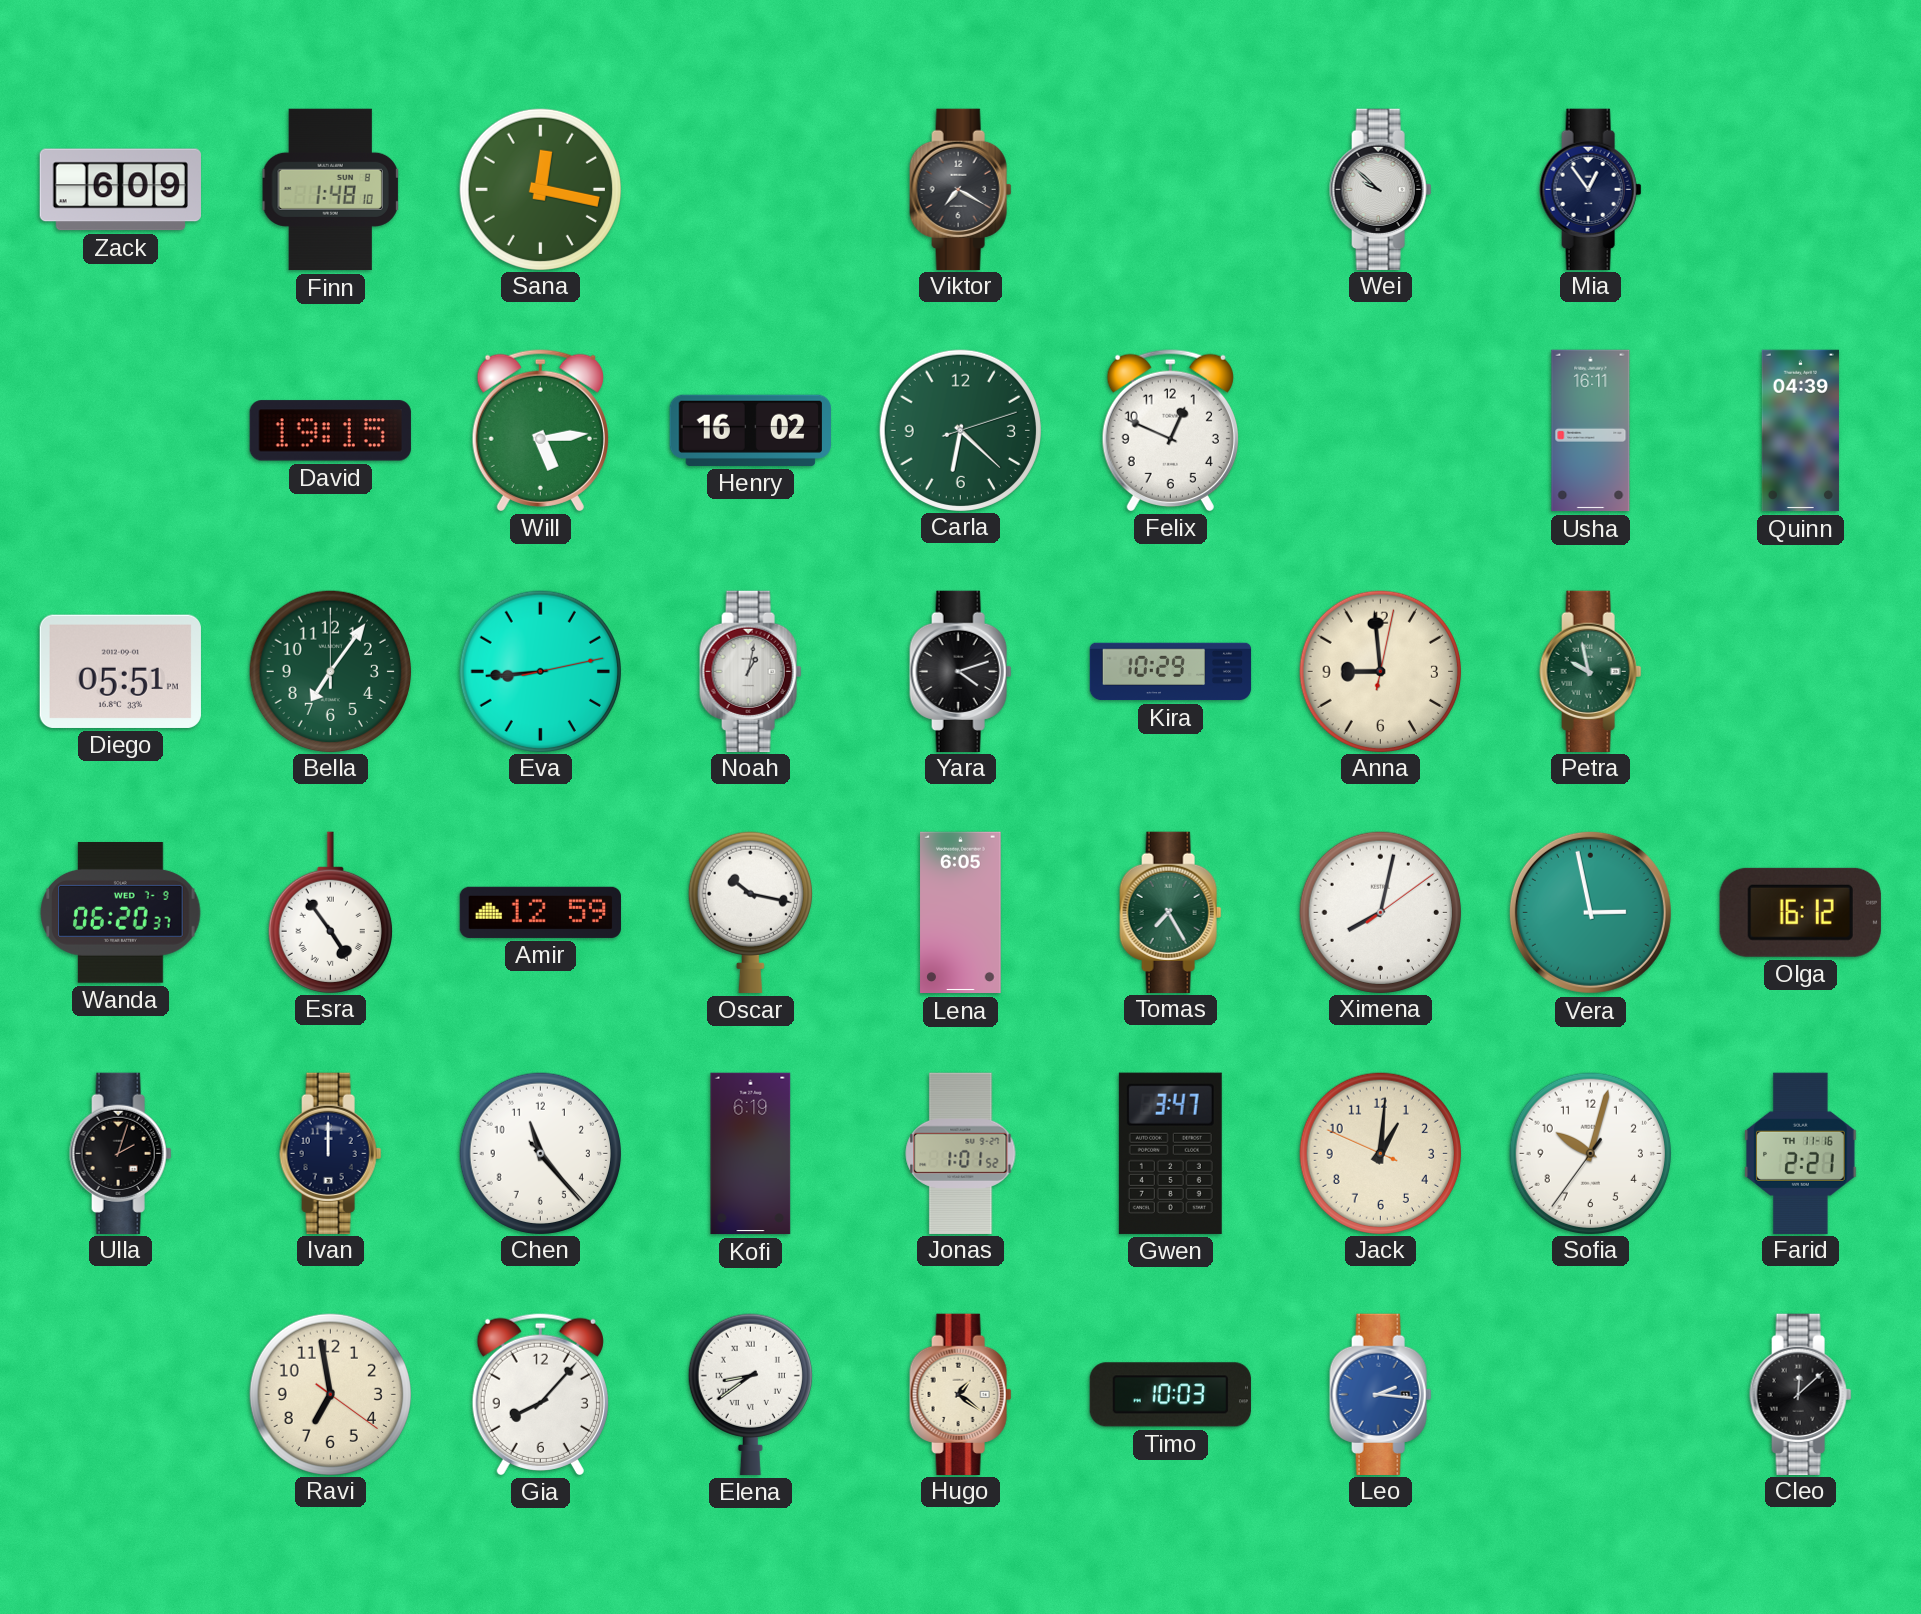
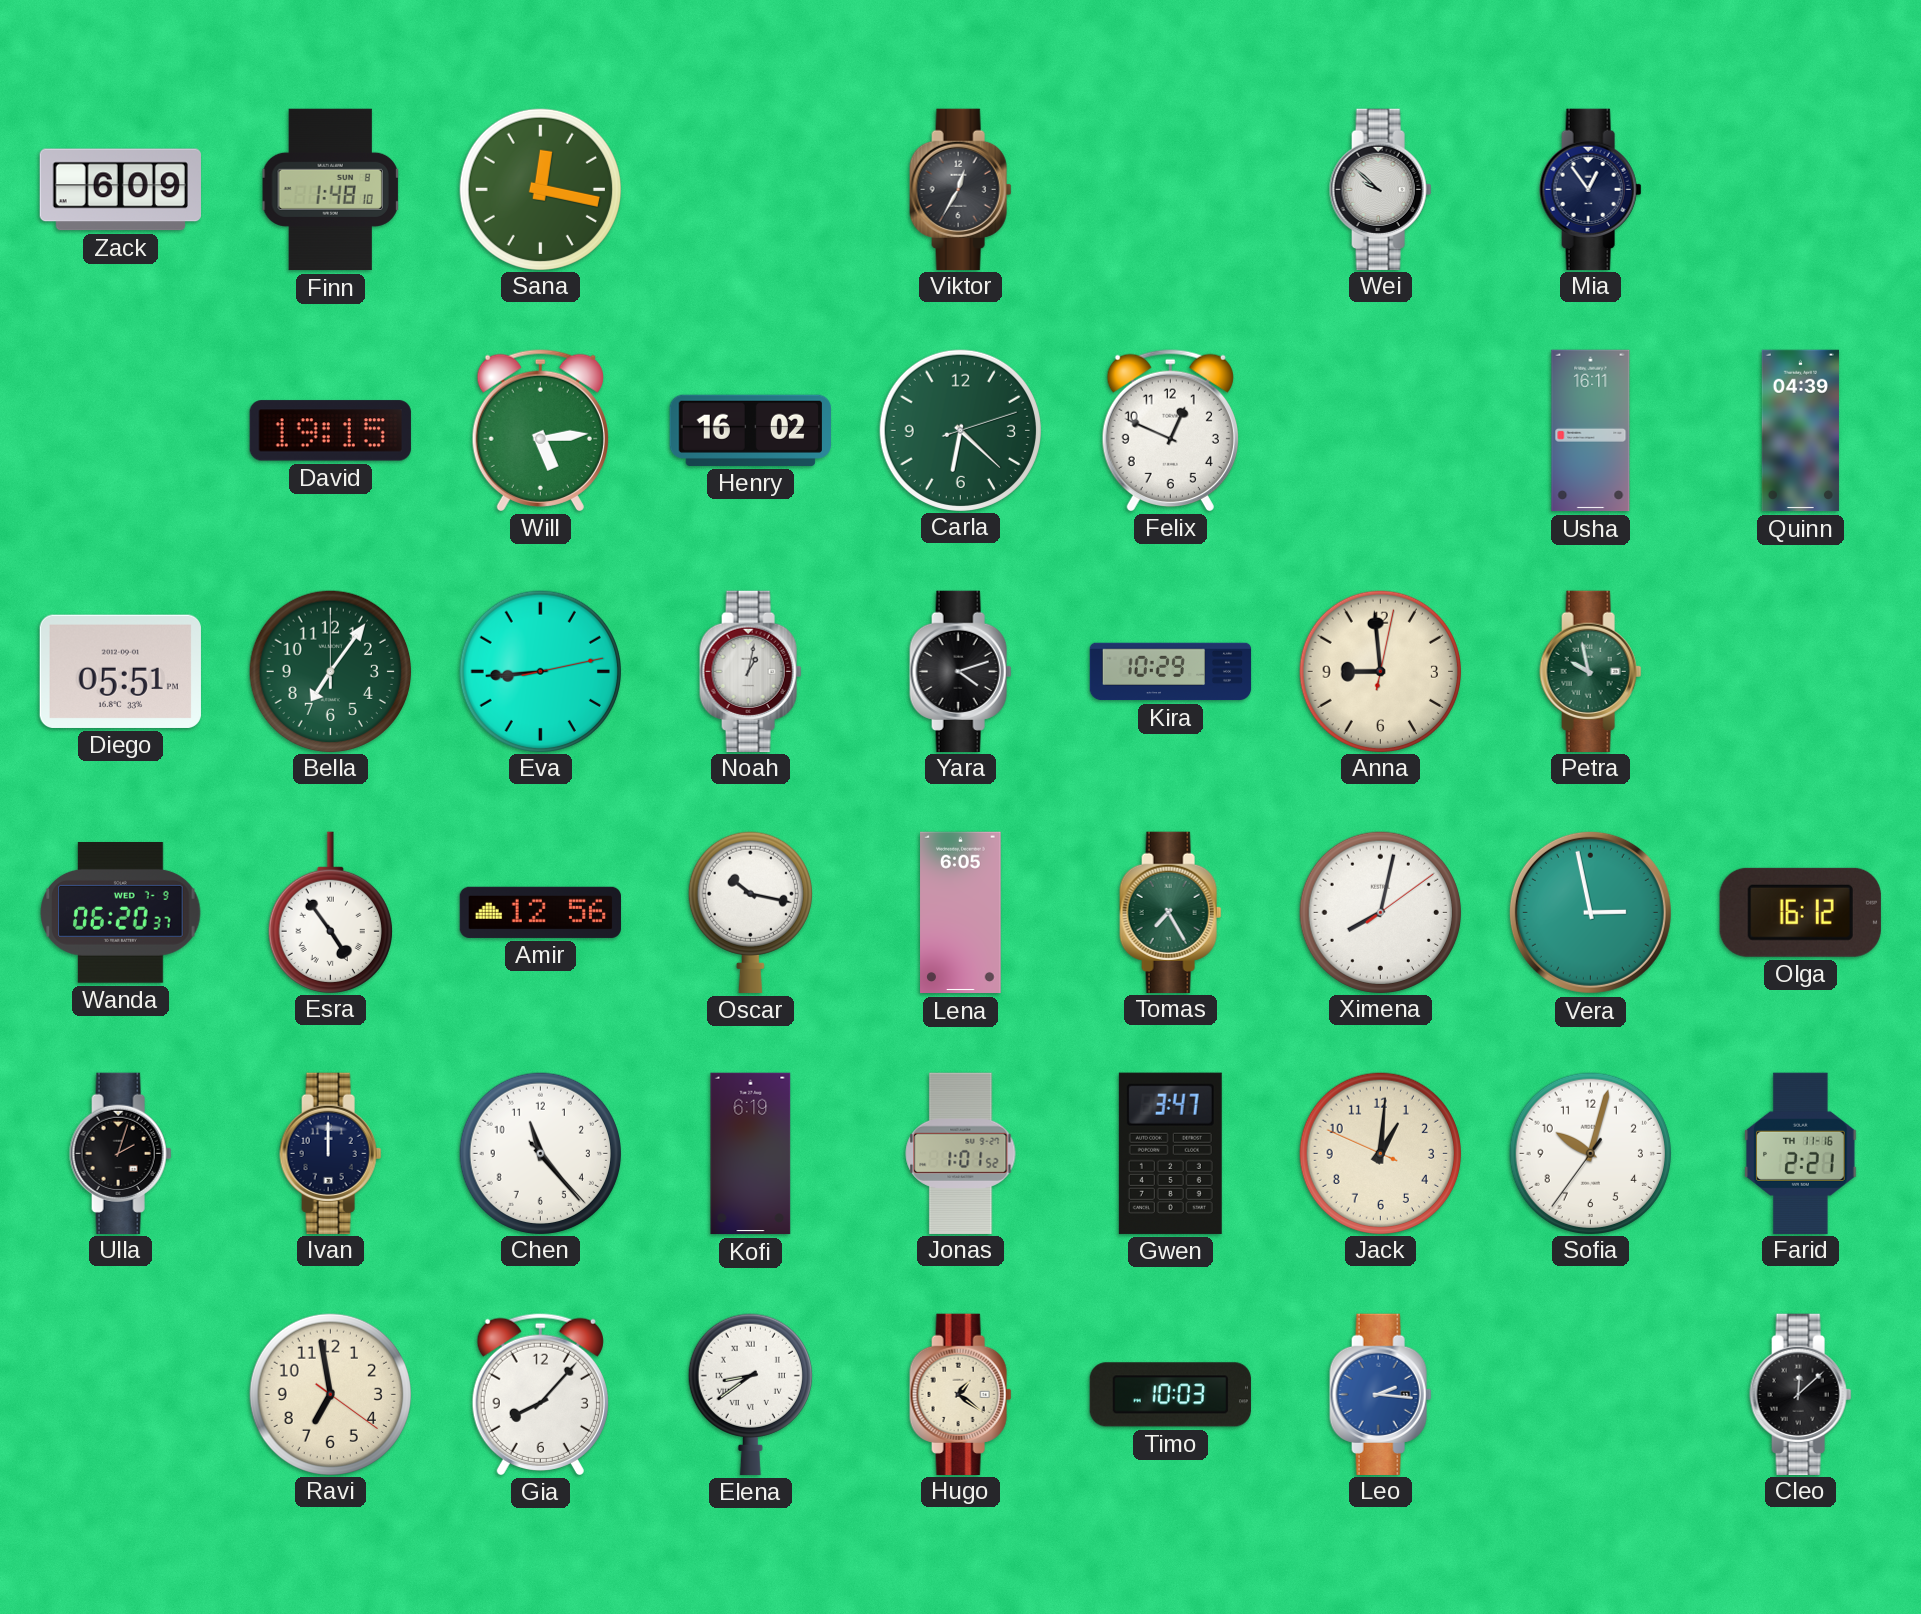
Viktor: 7:20 -> 12:35 (961, 189)
Amir: 12:59 -> 12:56 (540, 912)
